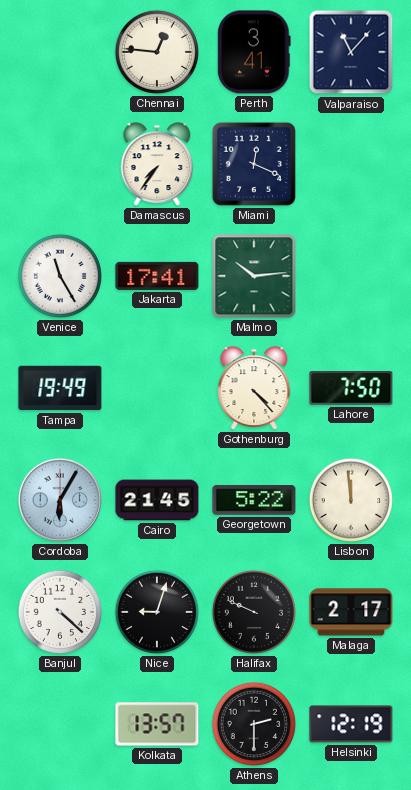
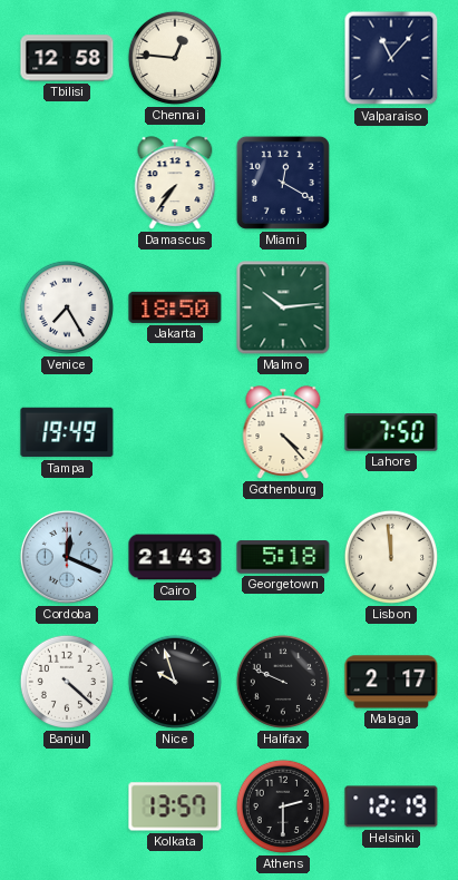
Tbilisi: none -> 12:58 (67, 58)
Perth: 3:41 -> none (254, 52)
Miami: 12:19 -> 12:20 (283, 183)
Venice: 11:25 -> 7:25 (67, 307)
Jakarta: 17:41 -> 18:50 (175, 307)
Cordoba: 6:05 -> 12:19 (67, 557)
Cairo: 21:45 -> 21:43 (175, 557)
Georgetown: 5:22 -> 5:18 (283, 557)
Nice: 9:03 -> 9:57 (175, 682)
